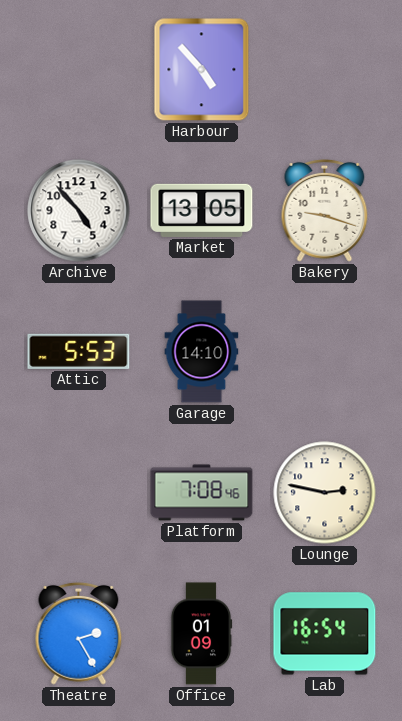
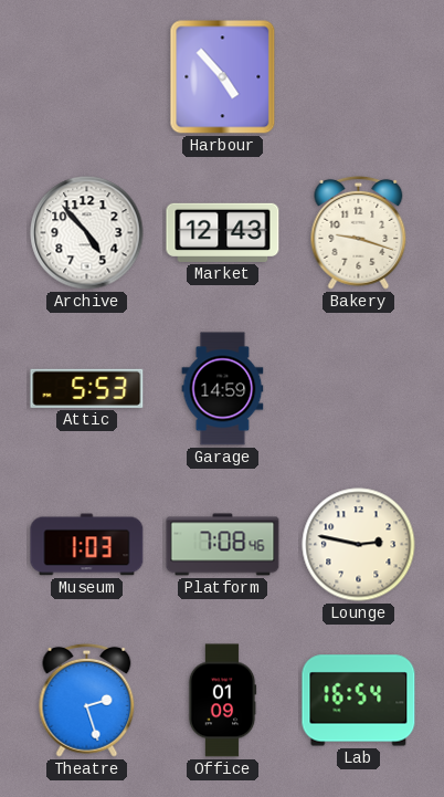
Market: 13:05 -> 12:43 (223, 232)
Garage: 14:10 -> 14:59 (223, 389)
Museum: none -> 1:03 (87, 545)
Theatre: 2:25 -> 2:27 (87, 700)
